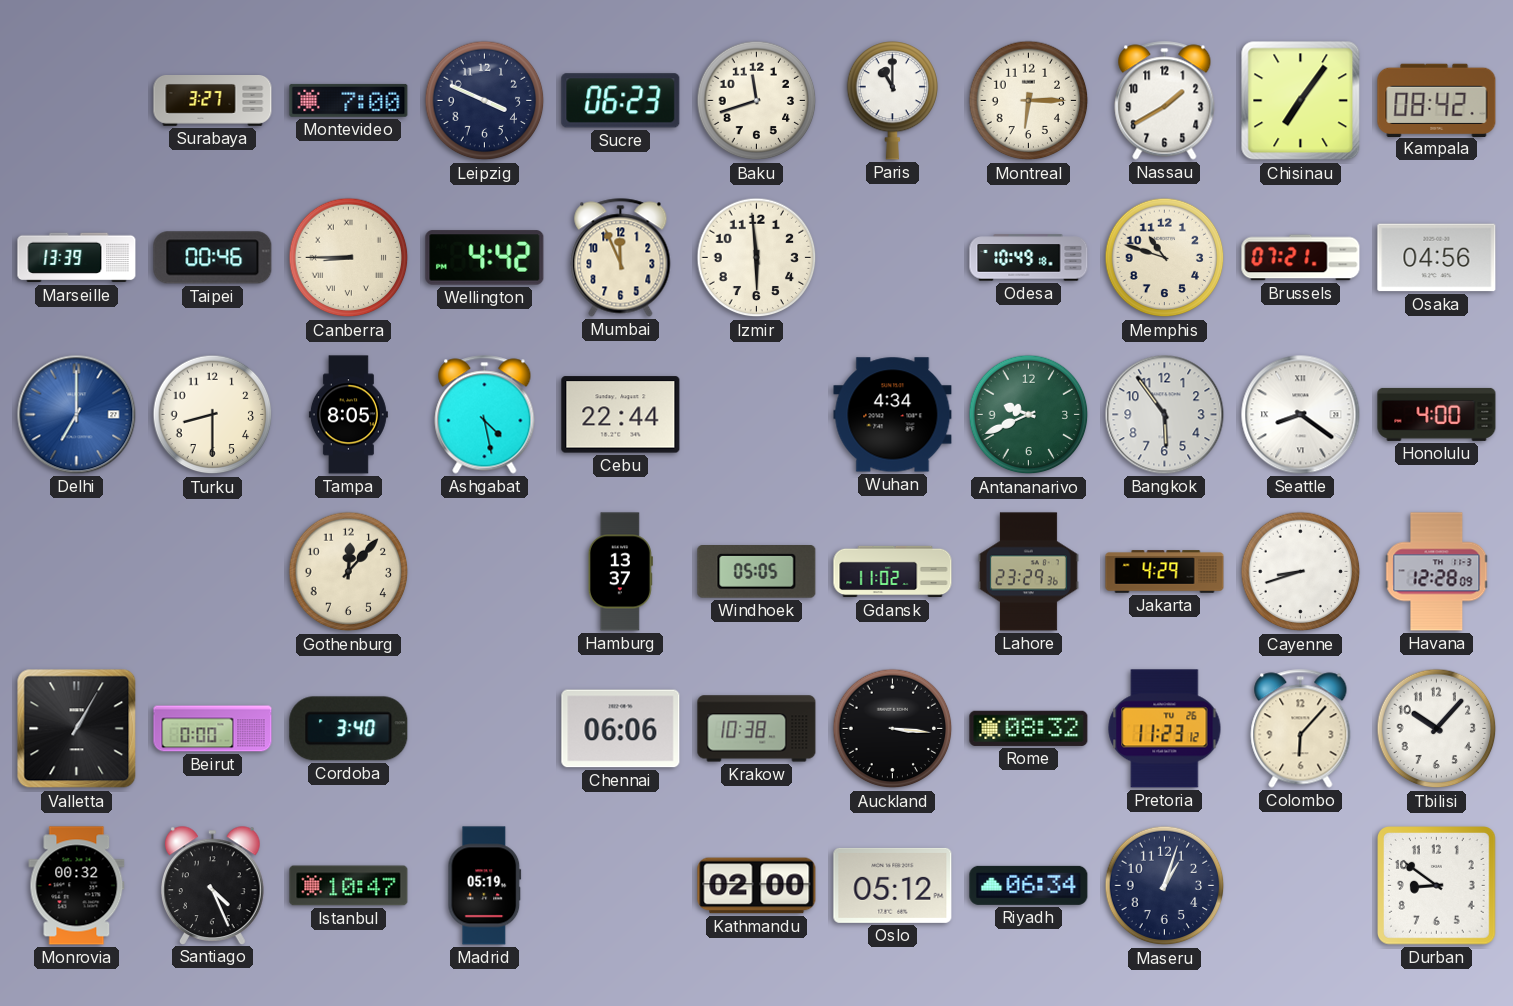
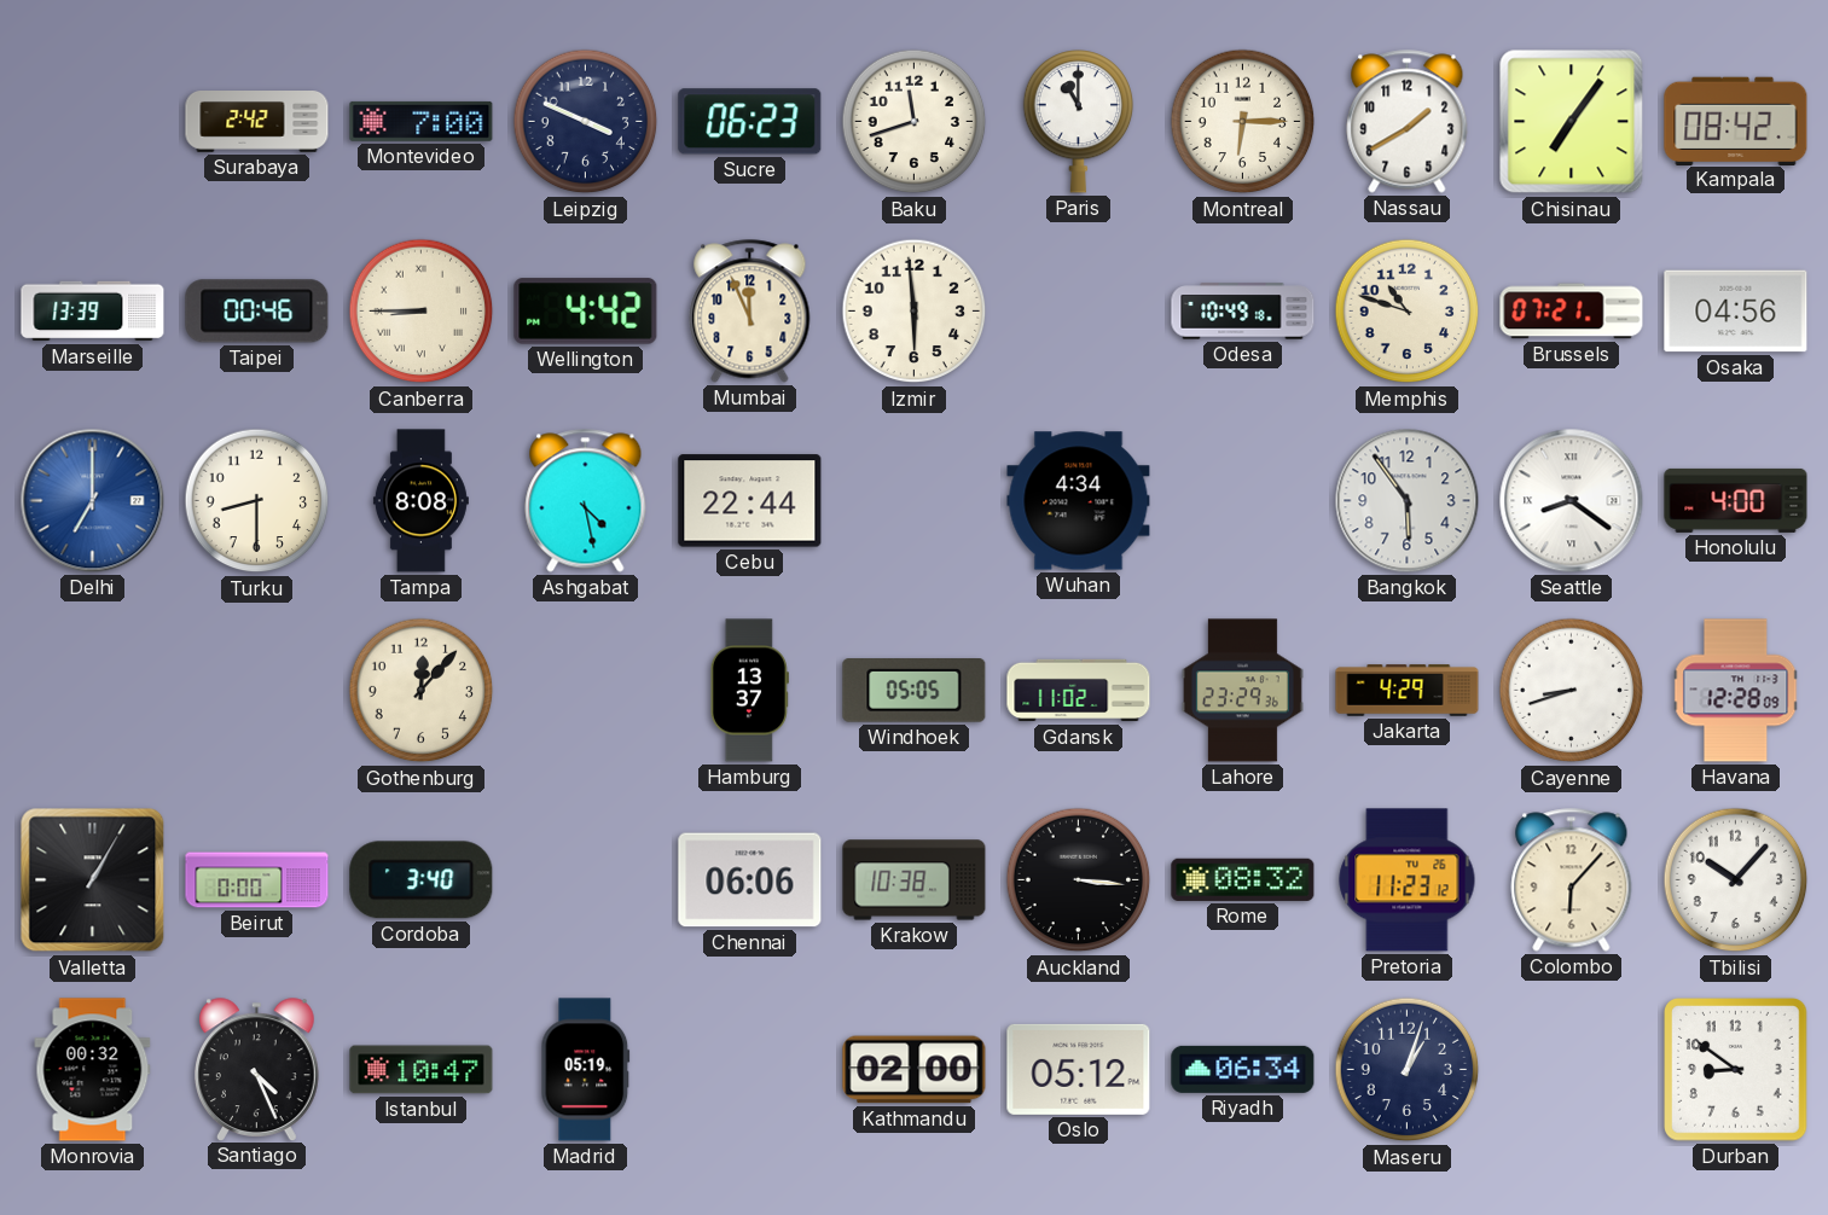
Surabaya: 3:27 -> 2:42 (257, 122)
Tampa: 8:05 -> 8:08 (420, 501)
Antananarivo: 9:41 -> none (1029, 415)
